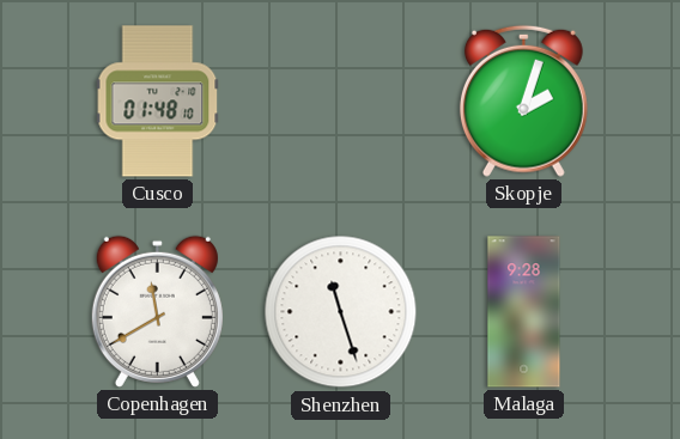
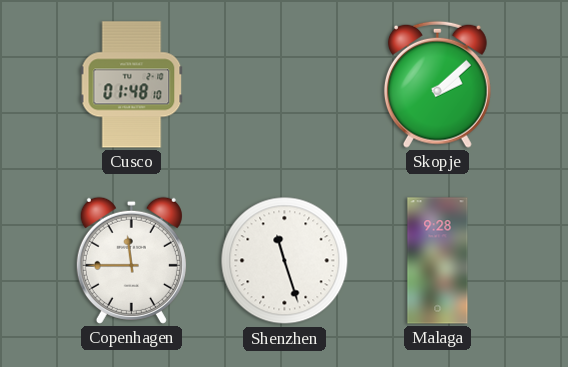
Skopje: 2:03 -> 2:08 (437, 84)
Copenhagen: 11:40 -> 11:45 (131, 260)
